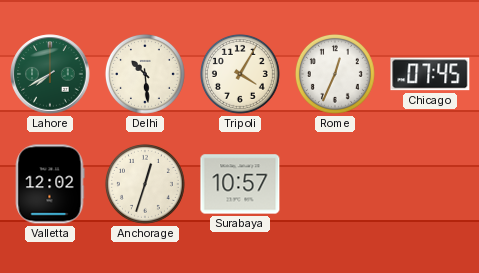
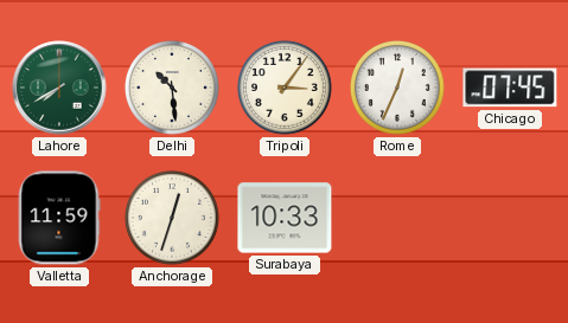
Tripoli: 4:05 -> 3:06 (285, 88)
Valletta: 12:02 -> 11:59 (59, 218)
Surabaya: 10:57 -> 10:33 (285, 218)
